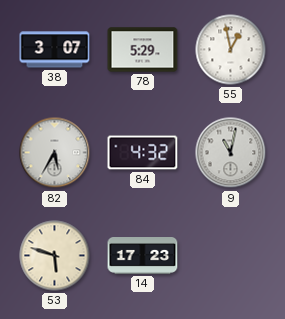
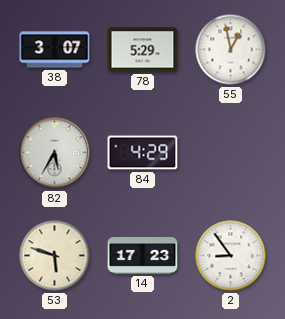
84: 4:32 -> 4:29 (143, 153)
9: 11:02 -> none (231, 153)
2: none -> 8:54 (231, 256)
